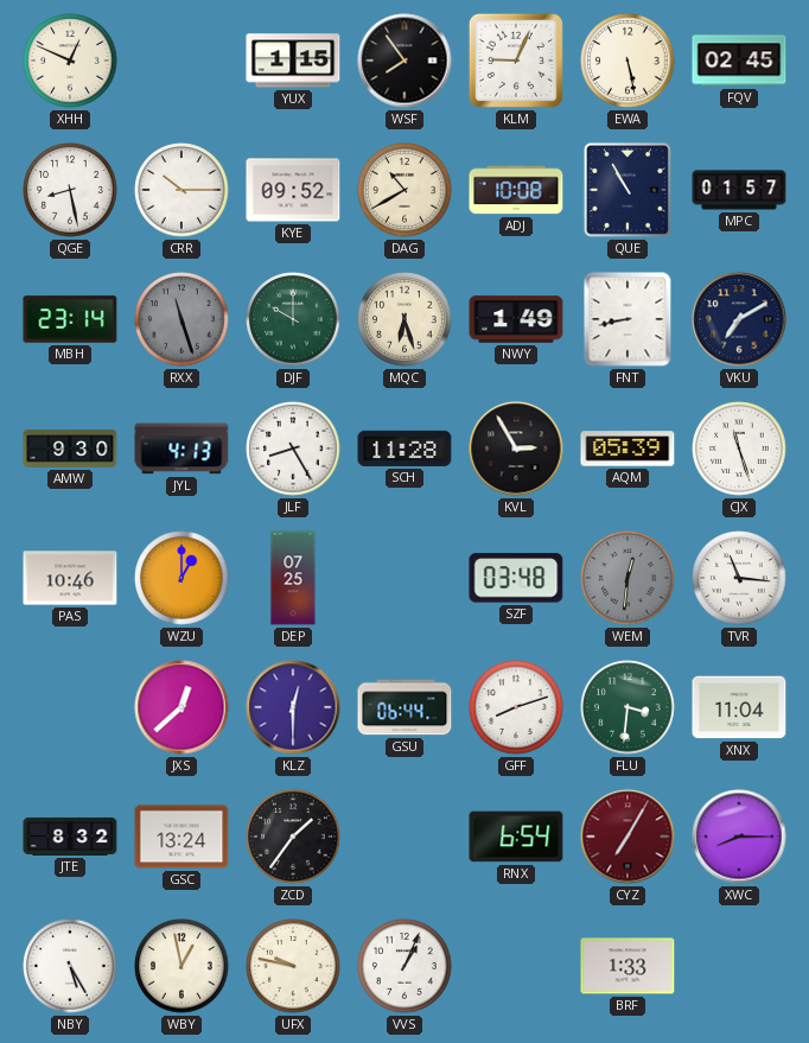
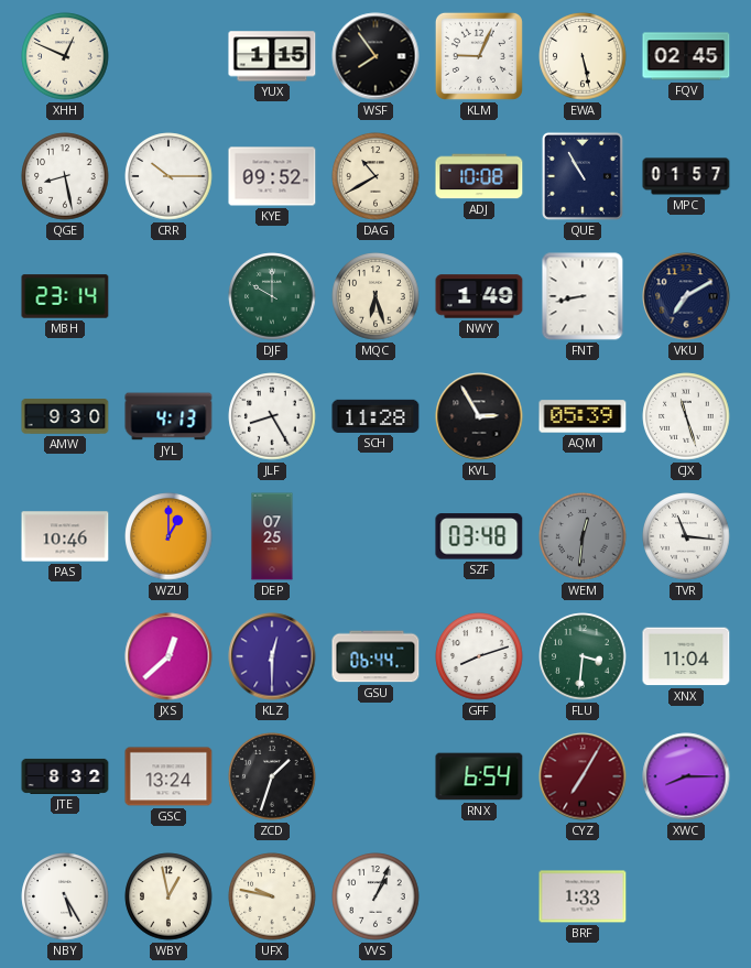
RXX: 11:27 -> none (181, 319)
ZCD: 1:36 -> 1:33 (272, 776)
